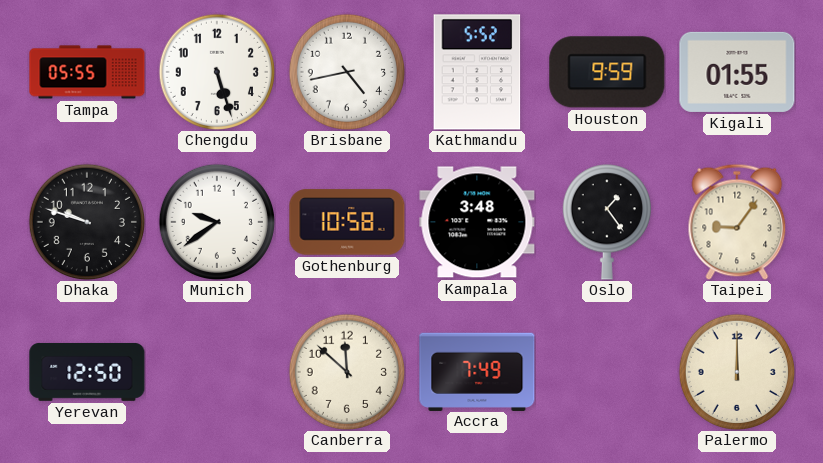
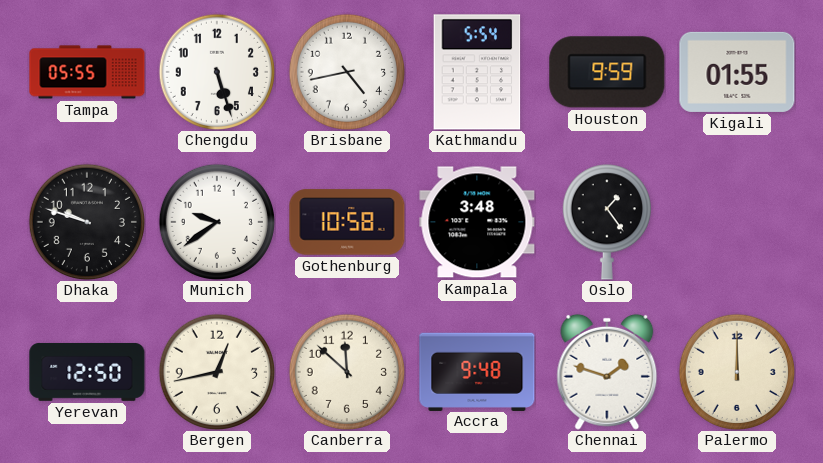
Kathmandu: 5:52 -> 5:54 (477, 72)
Taipei: 9:06 -> none (737, 222)
Bergen: none -> 12:43 (216, 371)
Accra: 7:49 -> 9:48 (477, 371)
Chennai: none -> 1:48 (607, 372)
